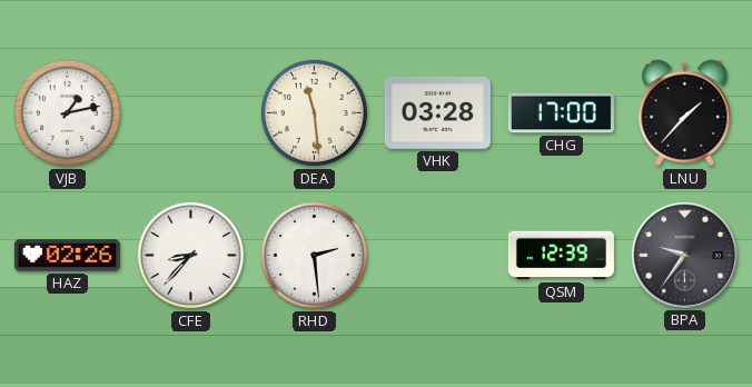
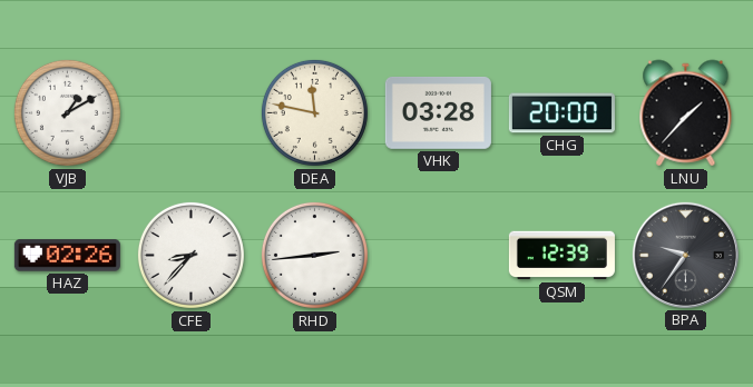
VJB: 1:13 -> 1:10 (67, 112)
DEA: 11:29 -> 11:47 (314, 112)
CHG: 17:00 -> 20:00 (561, 113)
RHD: 2:29 -> 2:44 (314, 255)
